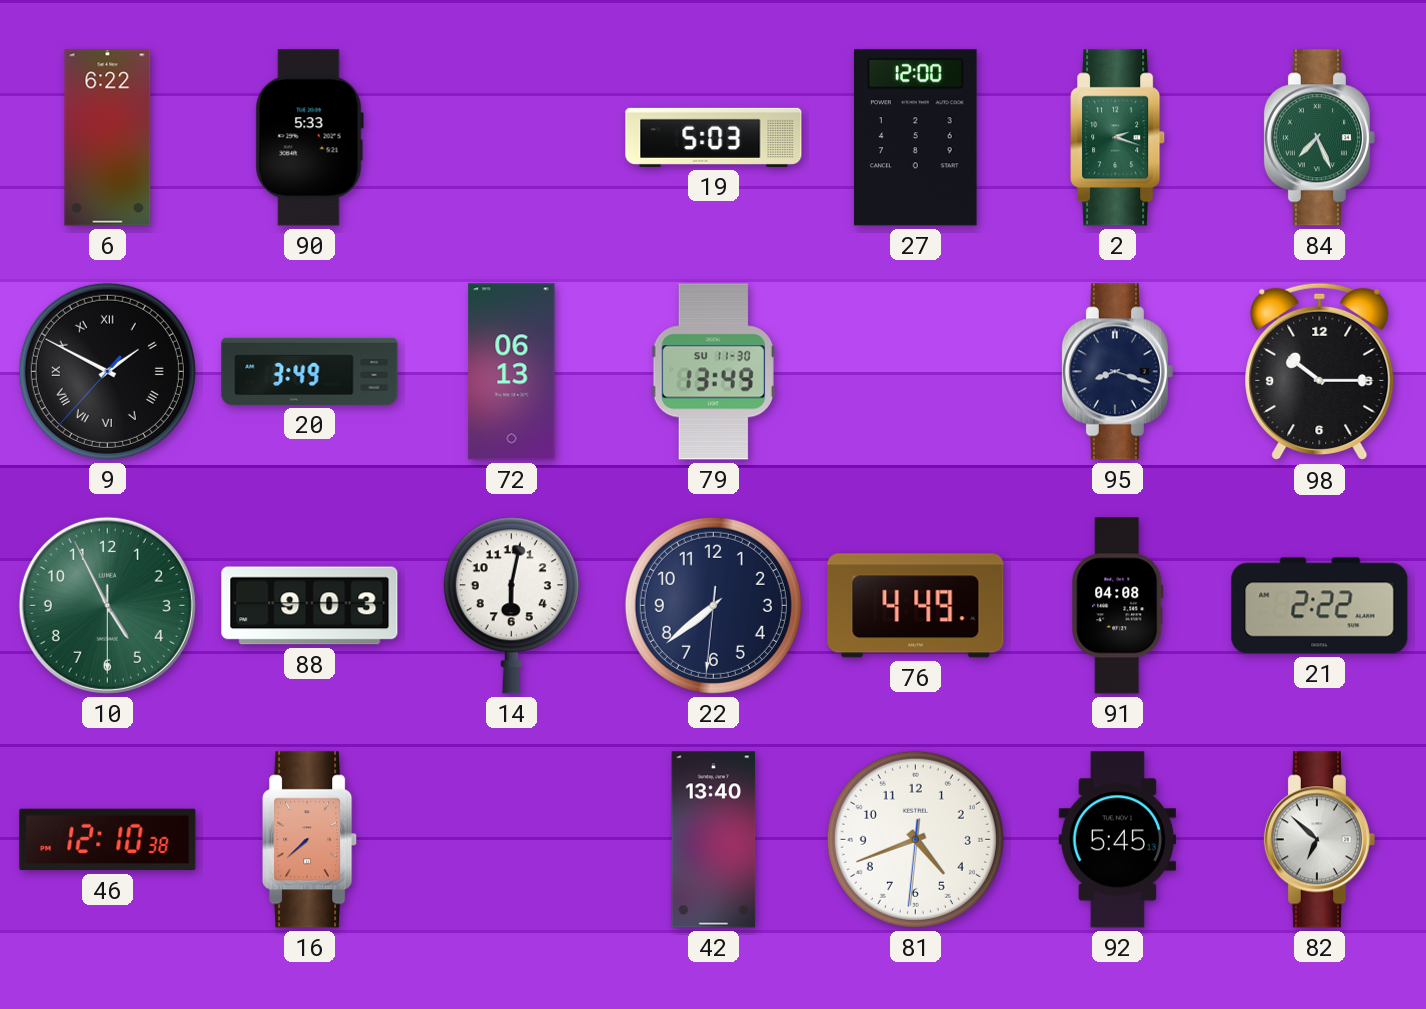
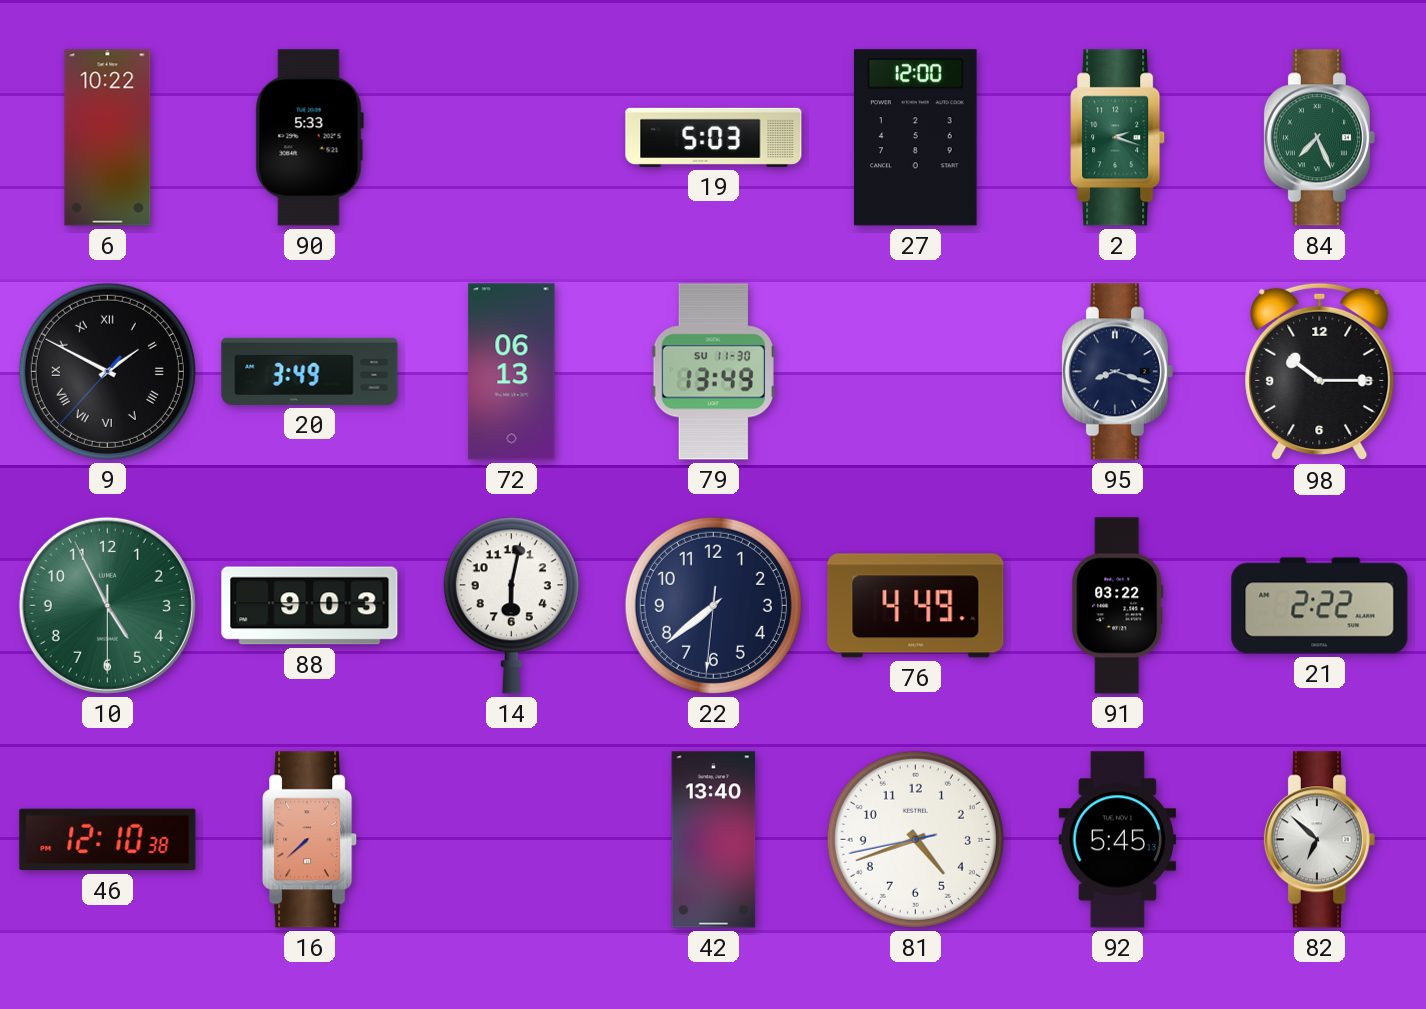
6: 6:22 -> 10:22 (108, 138)
91: 04:08 -> 03:22 (1118, 606)
81: 4:41:31 -> 4:41:43 (915, 839)
